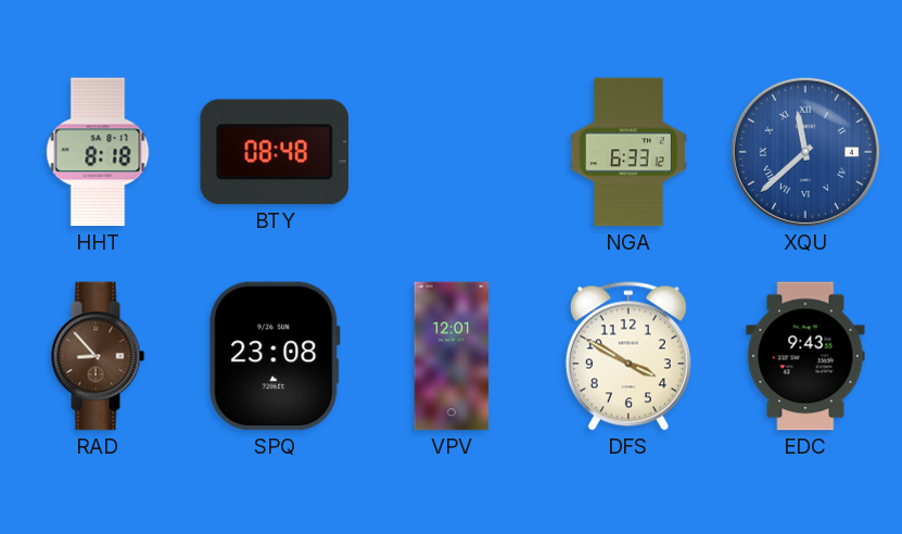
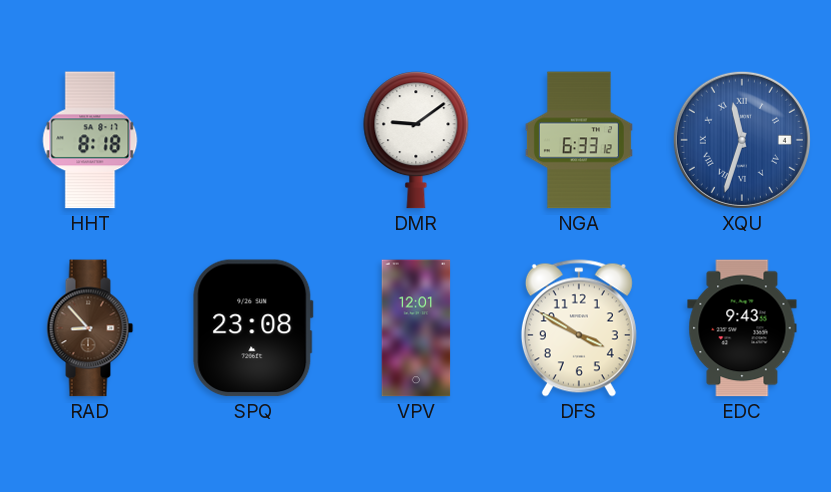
BTY: 08:48 -> none (275, 152)
DMR: none -> 9:09 (416, 140)
XQU: 11:38 -> 11:33 (742, 140)
